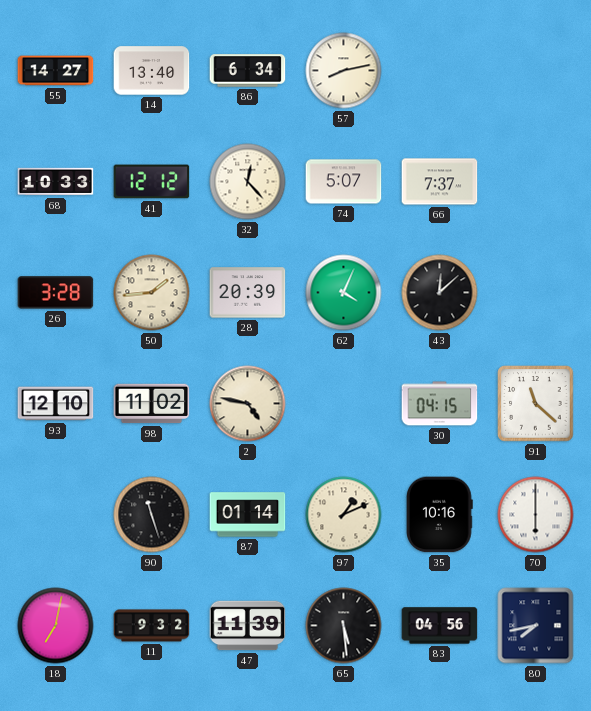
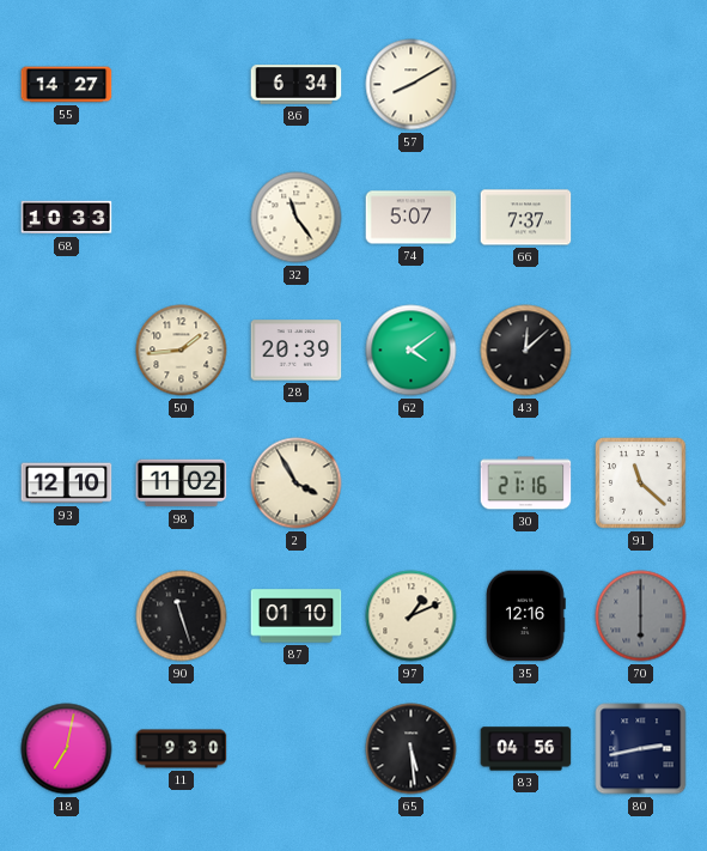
14: 13:40 -> none (152, 71)
57: 8:13 -> 8:10 (412, 85)
41: 12:12 -> none (152, 182)
32: 12:23 -> 11:24 (297, 218)
26: 3:28 -> none (56, 293)
62: 4:04 -> 4:09 (412, 351)
2: 4:47 -> 3:55 (297, 484)
30: 04:15 -> 21:16 (526, 484)
87: 01:14 -> 01:10 (297, 616)
35: 10:16 -> 12:16 (526, 616)
70 dial: white -> grey (641, 616)
11: 9:32 -> 9:30 (182, 749)
47: 11:39 -> none (248, 626)
80: 7:43 -> 2:43 (641, 749)
